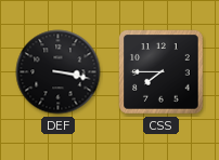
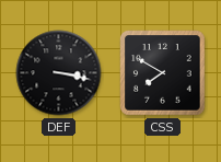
CSS: 7:45 -> 7:50 (163, 73)
